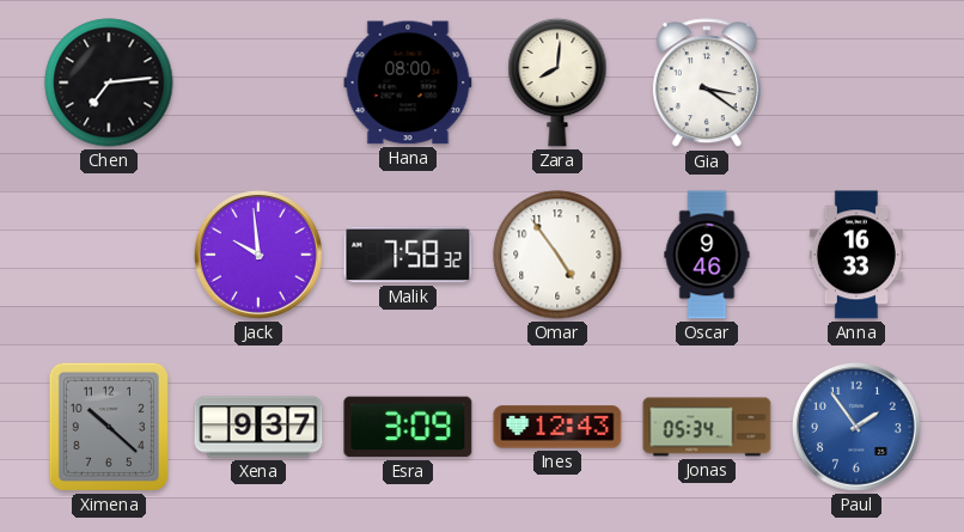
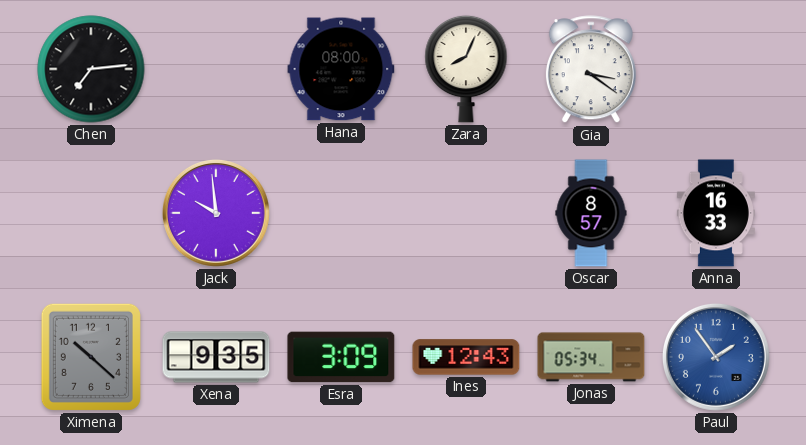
Zara: 8:01 -> 8:04 (466, 69)
Malik: 7:58 -> none (408, 255)
Omar: 4:54 -> none (557, 255)
Oscar: 9:46 -> 8:57 (591, 213)
Xena: 9:37 -> 9:35 (216, 357)
